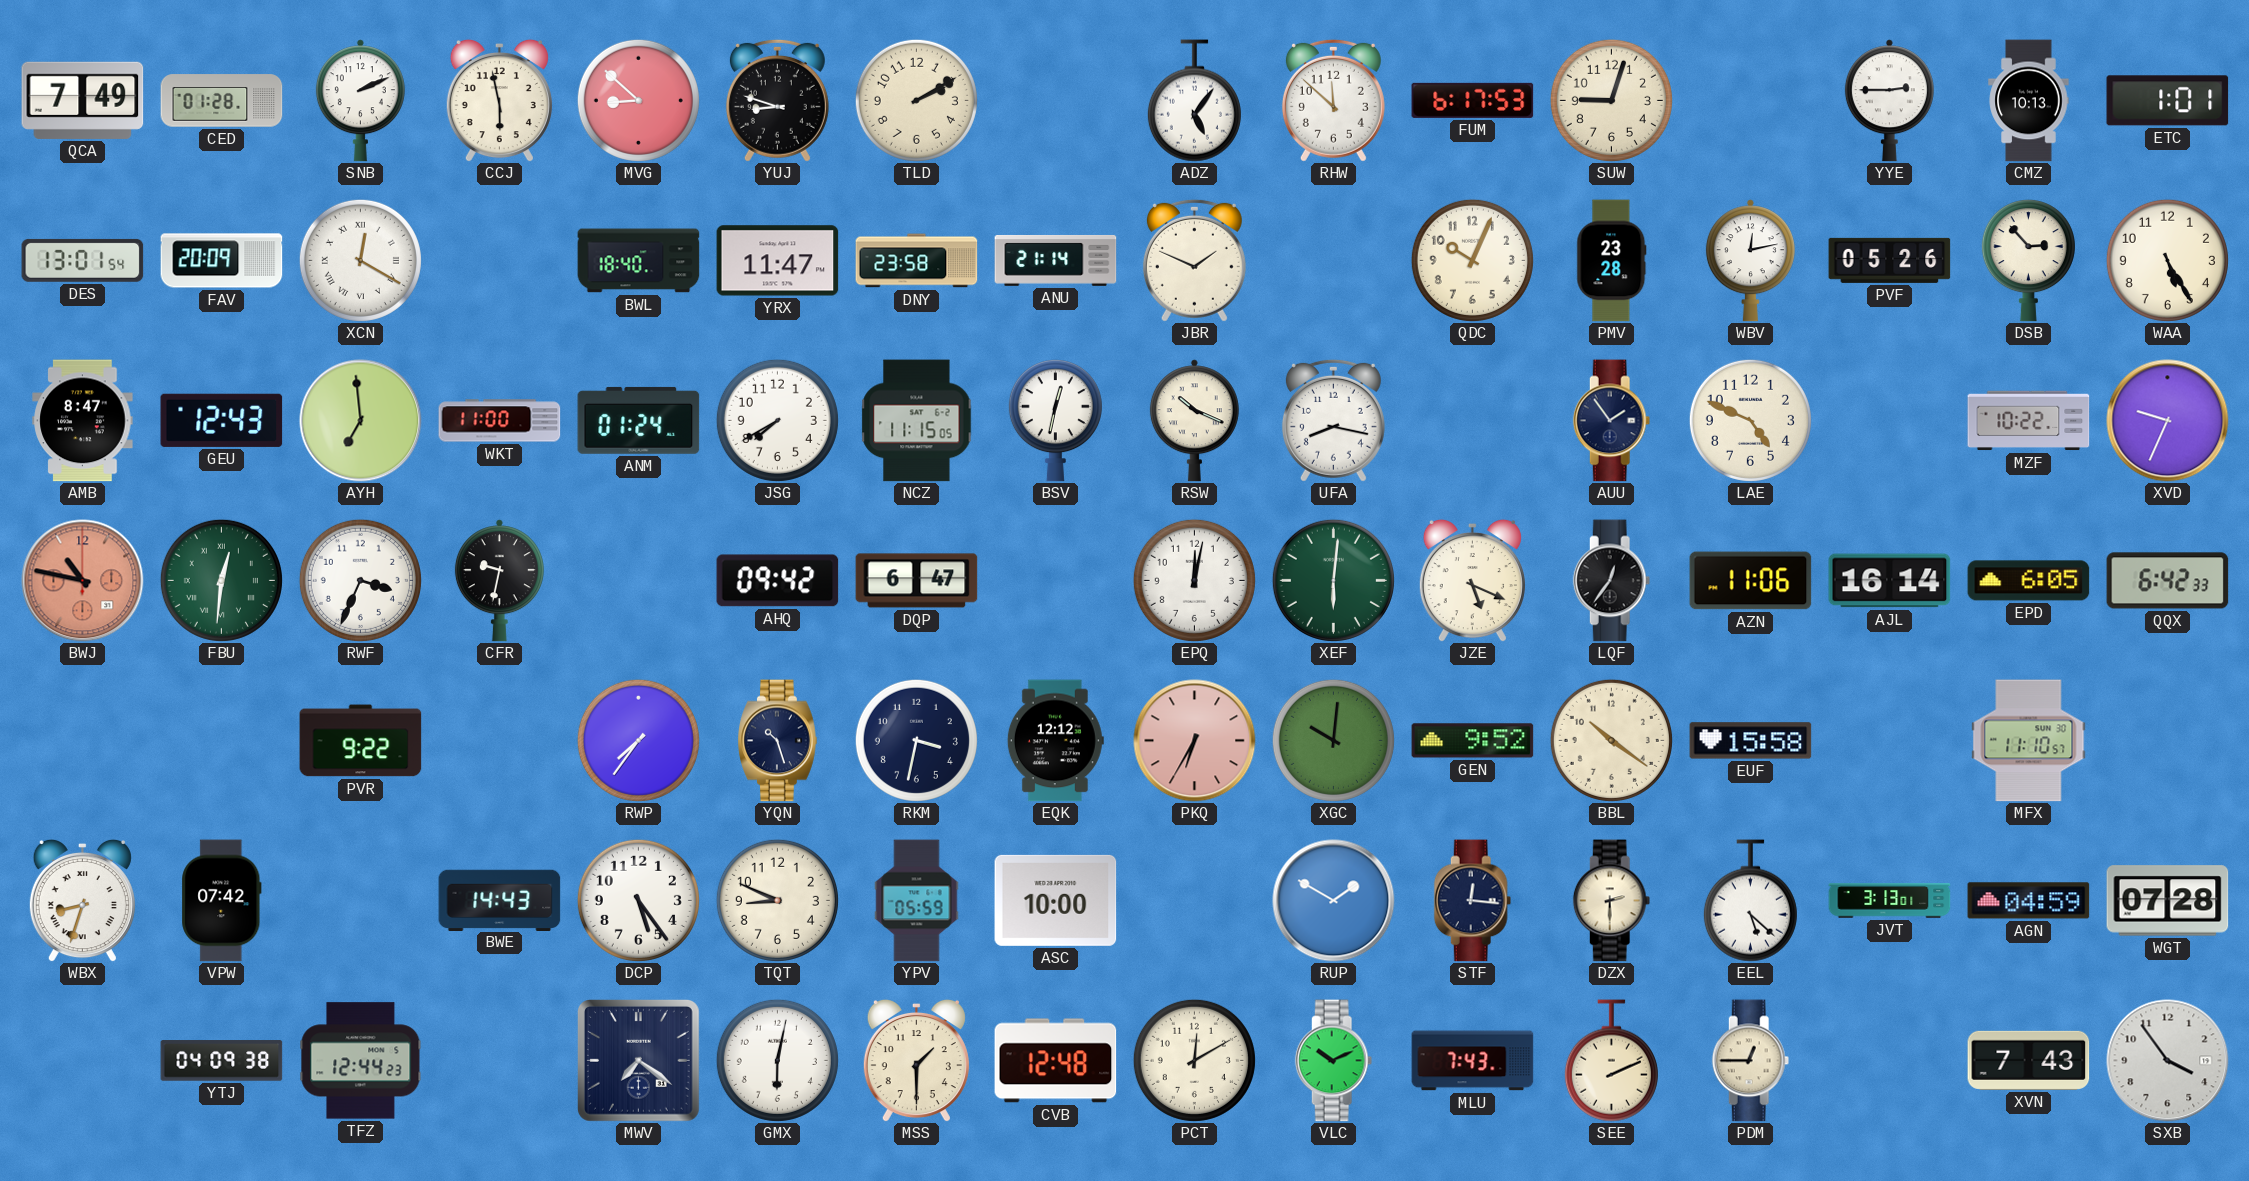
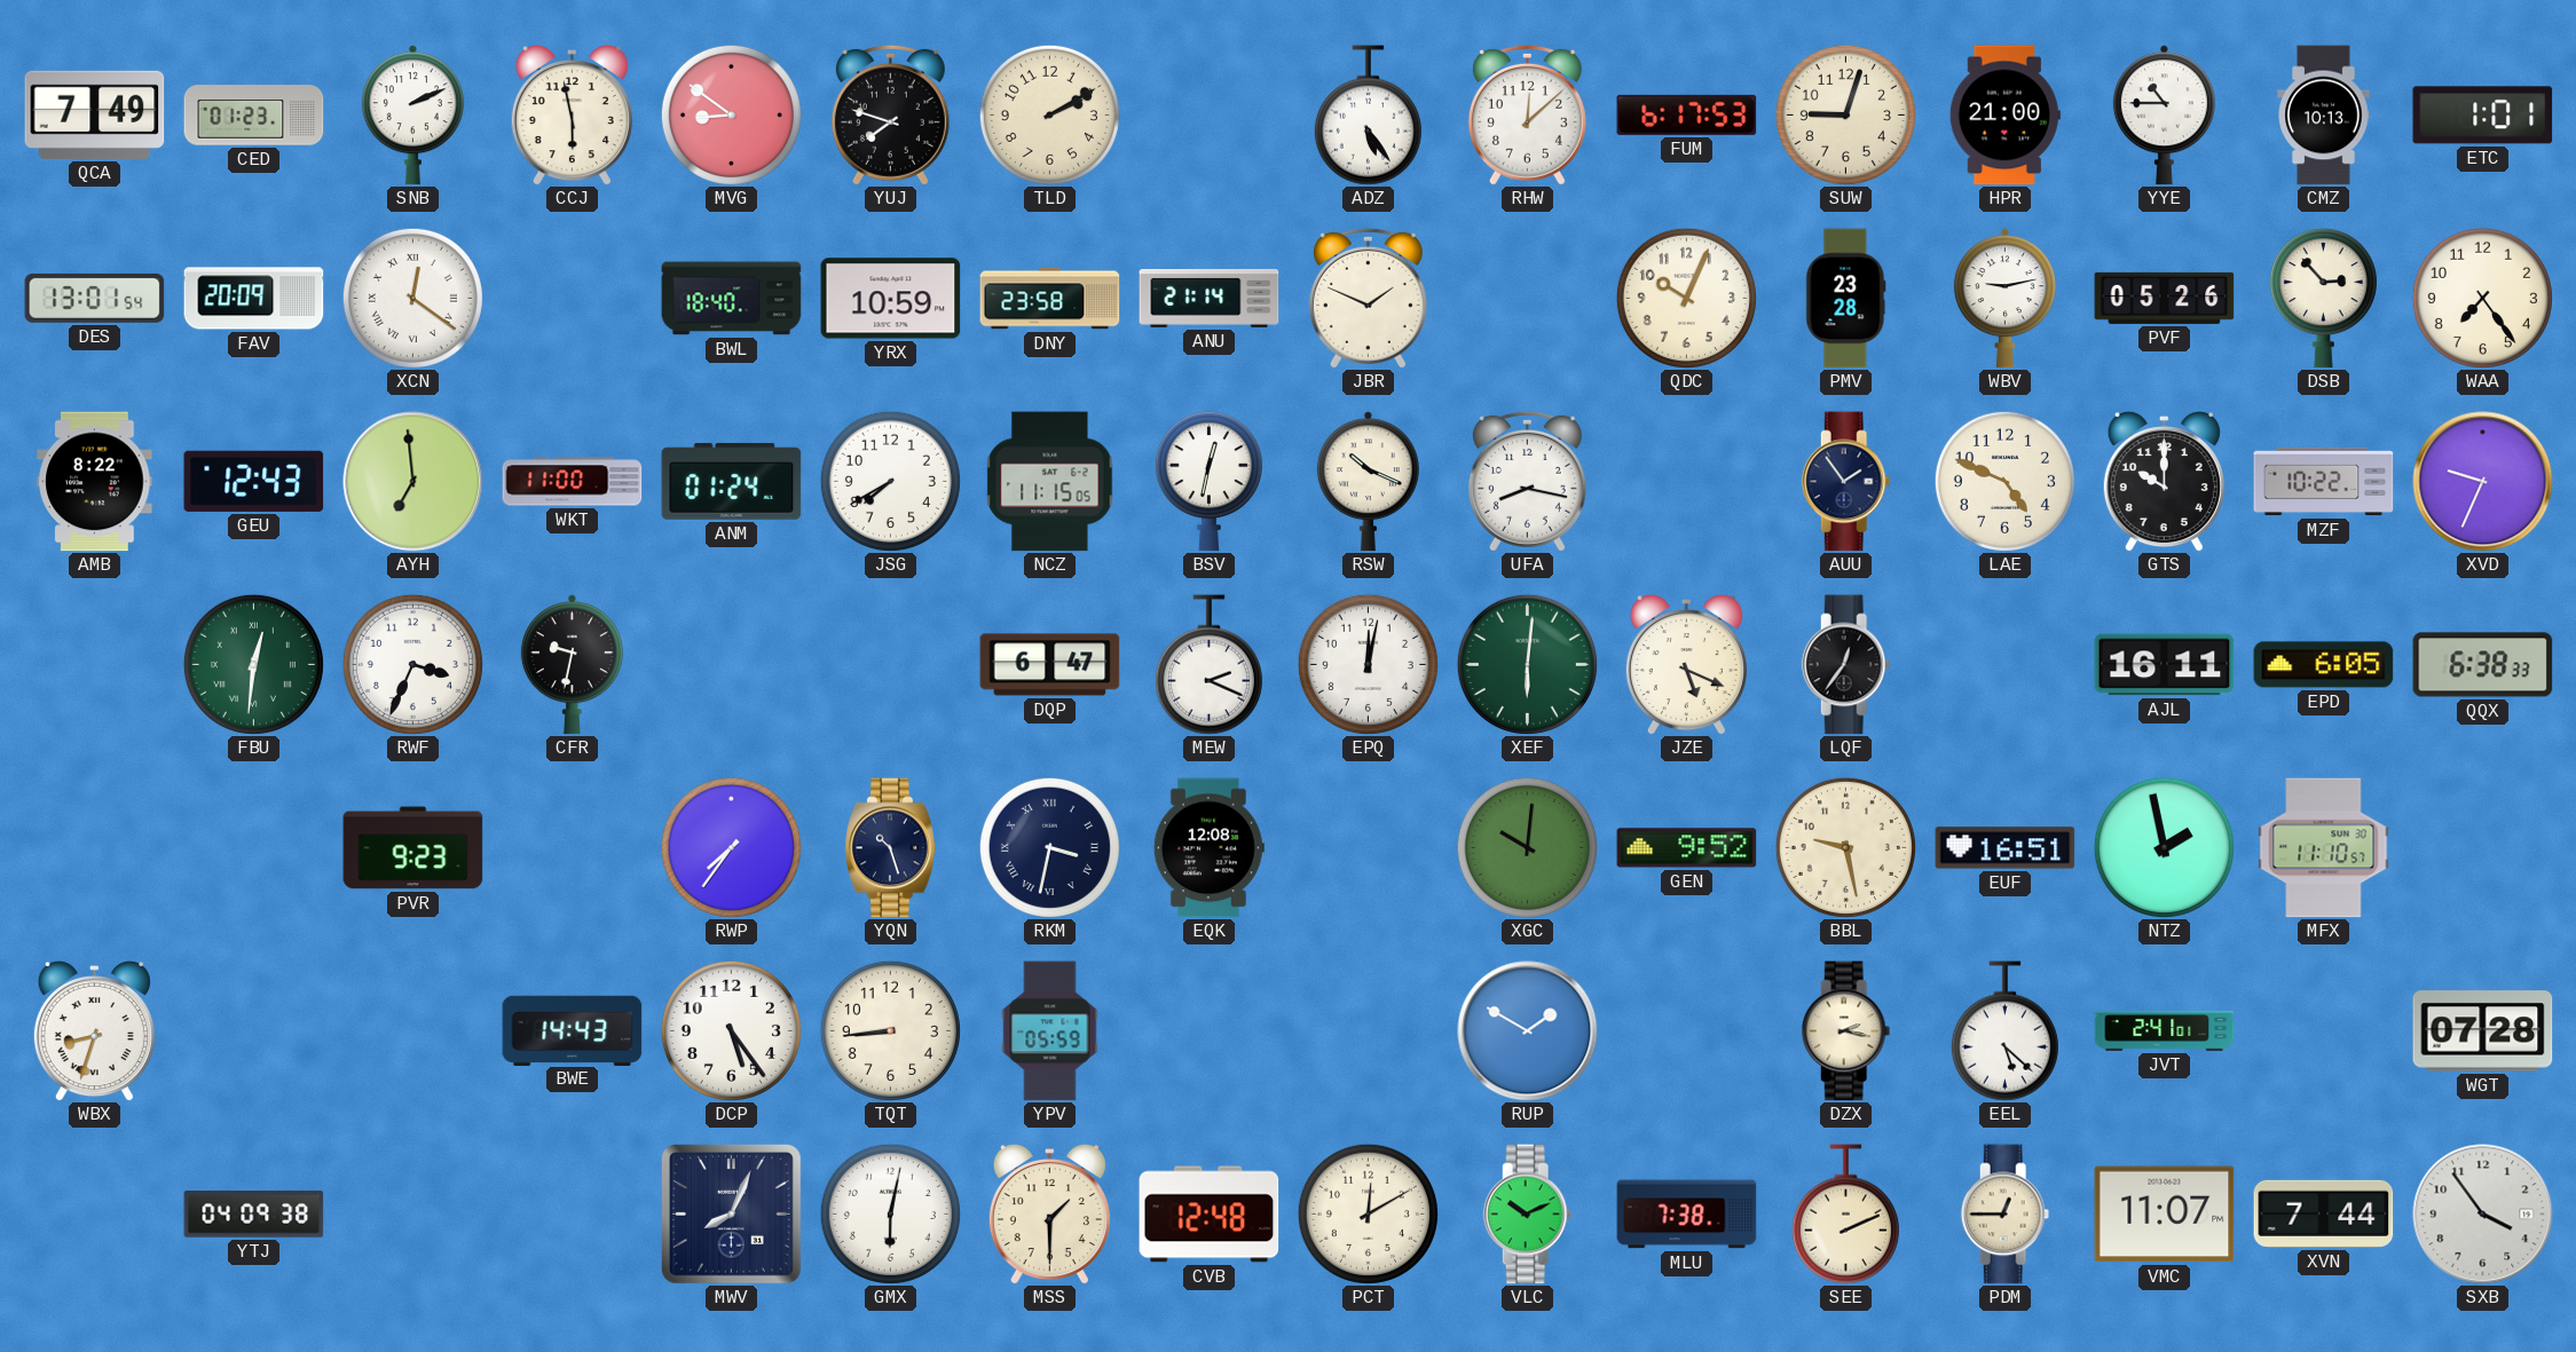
CED: 01:28 -> 01:23 (254, 116)
MVG: 8:52 -> 8:51 (731, 114)
YUJ: 8:48 -> 7:48 (890, 114)
ADZ: 5:06 -> 5:24 (1368, 116)
RHW: 11:52 -> 12:08 (1527, 114)
HPR: none -> 21:00 (2004, 116)
YYE: 2:45 -> 10:45 (2164, 116)
XCN: 12:20 -> 12:21 (412, 298)
YRX: 11:47 -> 10:59 (891, 299)
WBV: 12:13 -> 9:13 (2004, 299)
WAA: 5:25 -> 7:24 (2482, 298)
AMB: 8:47 -> 8:22 (95, 482)
GTS: none -> 10:00 (2164, 481)
BWJ: 10:47 -> none (83, 581)
AHQ: 09:42 -> none (778, 581)
MEW: none -> 2:19 (1208, 665)
AZN: 11:06 -> none (1751, 581)
AJL: 16:14 -> 16:11 (2165, 665)
QQX: 6:42 -> 6:38 (2483, 665)
PVR: 9:22 -> 9:23 (413, 848)
RKM numerals: Arabic -> Roman (1049, 847)
EQK: 12:12 -> 12:08 (1208, 848)
PKQ: 6:35 -> none (1195, 741)
BBL: 10:21 -> 9:28 (1845, 847)
EUF: 15:58 -> 16:51 (2006, 848)
NTZ: none -> 1:58 (2164, 847)
VPW: 07:42 -> none (222, 901)
TQT: 8:49 -> 8:44 (890, 1030)
ASC: 10:00 -> none (1056, 900)
STF: 12:16 -> none (1473, 901)
DZX: 2:30 -> 2:17 (1846, 1031)
JVT: 3:13 -> 2:41 (2165, 1031)
AGN: 04:59 -> none (2029, 901)
TFZ: 12:44 -> none (361, 1061)
MWV: 7:21 -> 8:04 (731, 1213)
MLU: 7:43 -> 7:38 (1687, 1215)
VMC: none -> 11:07 (2165, 1215)
XVN: 7:43 -> 7:44 (2324, 1213)
